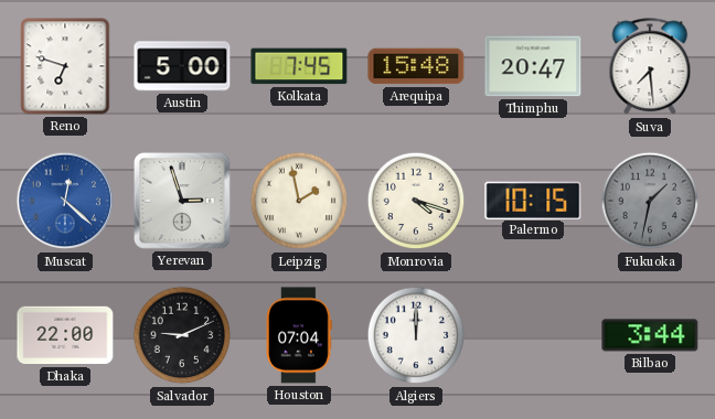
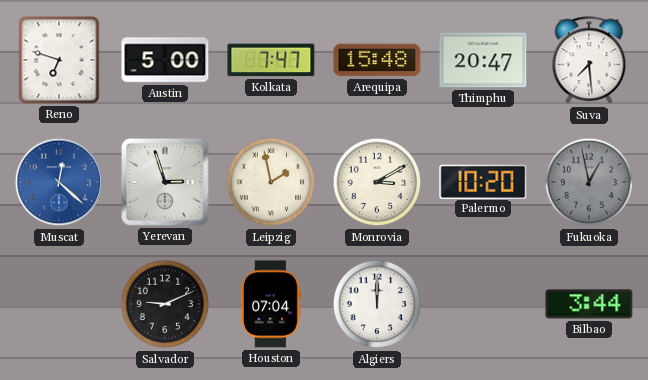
Kolkata: 7:45 -> 7:47 (271, 60)
Monrovia: 4:18 -> 3:10 (377, 182)
Palermo: 10:15 -> 10:20 (483, 181)
Fukuoka: 1:32 -> 12:58 (589, 182)
Dhaka: 22:00 -> none (65, 335)
